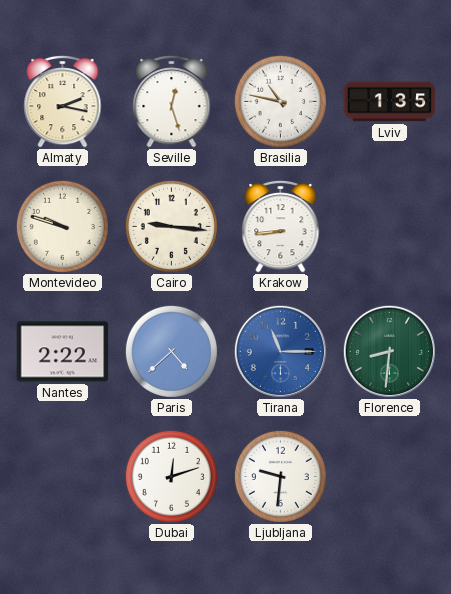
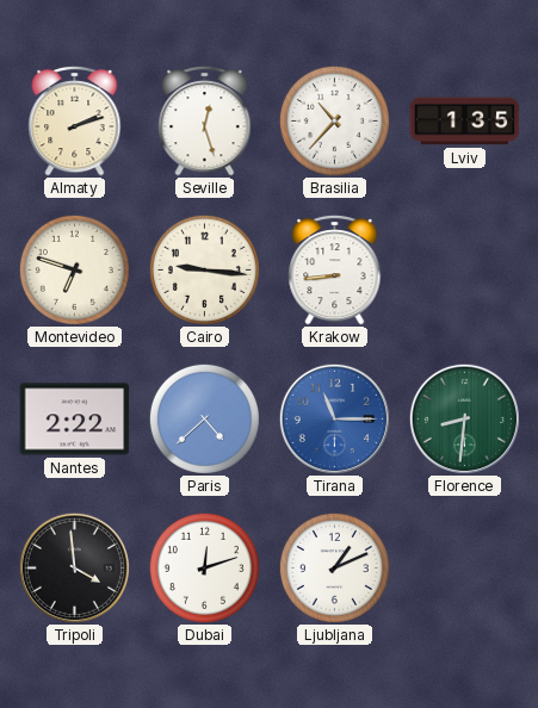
Almaty: 2:17 -> 2:12 (75, 120)
Brasilia: 10:47 -> 10:37 (334, 120)
Montevideo: 9:48 -> 6:48 (74, 269)
Tripoli: none -> 3:59 (74, 567)
Ljubljana: 9:31 -> 1:11 (334, 567)
